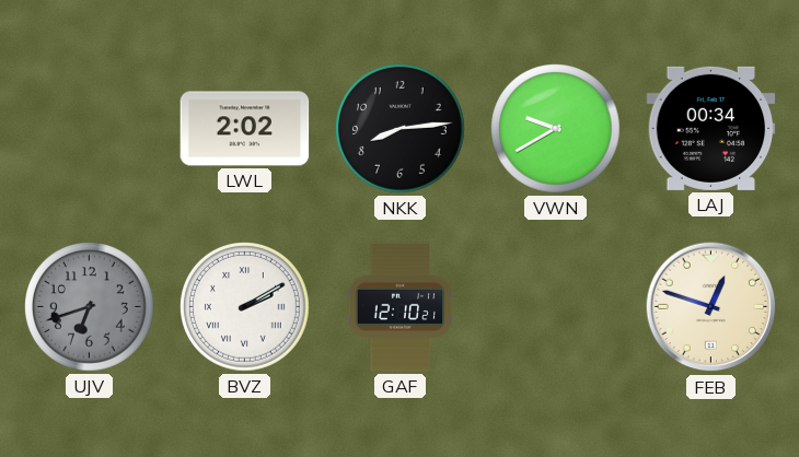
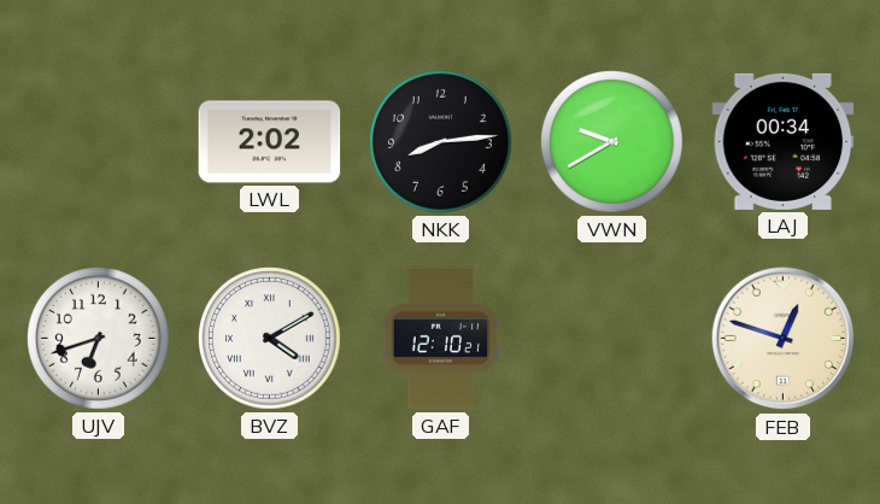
UJV dial: grey -> white (99, 339)
BVZ: 2:10 -> 4:10 (270, 339)
